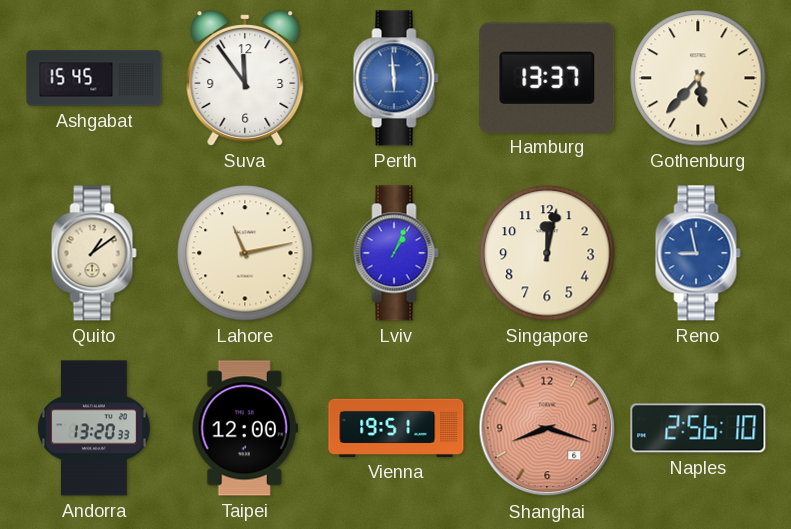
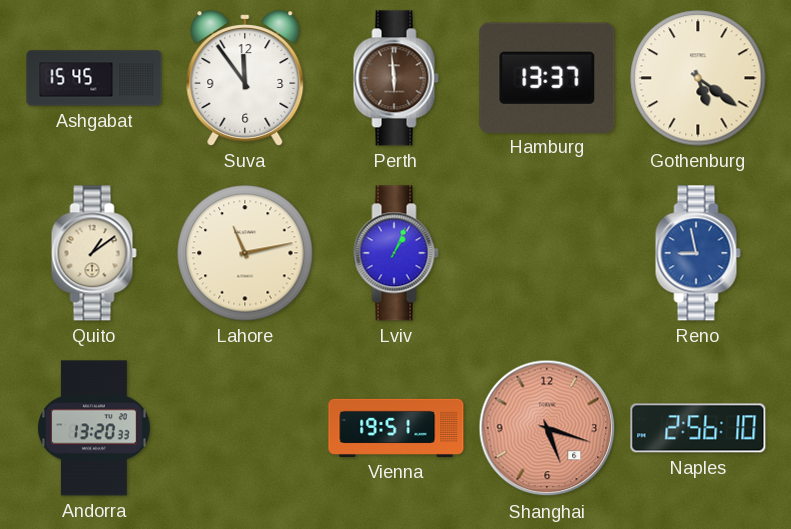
Perth dial: blue -> brown (396, 78)
Gothenburg: 5:37 -> 5:21 (698, 78)
Singapore: 12:02 -> none (547, 253)
Taipei: 12:00 -> none (245, 428)
Shanghai: 8:18 -> 5:18 (547, 428)
